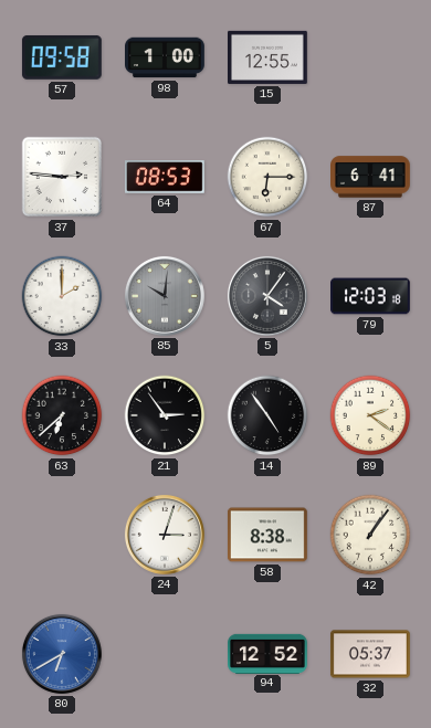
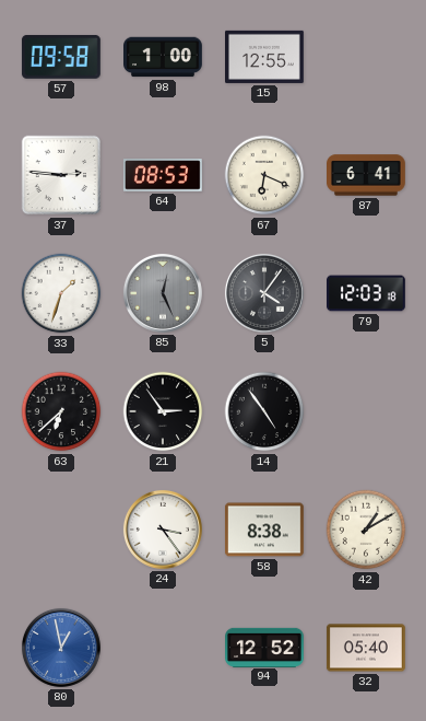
67: 6:15 -> 6:19 (264, 175)
33: 2:00 -> 1:33 (61, 293)
85: 10:01 -> 12:26 (163, 293)
89: 2:21 -> none (370, 415)
24: 3:03 -> 3:24 (163, 530)
42: 1:06 -> 1:10 (366, 530)
80: 6:40 -> 12:58 (61, 648)
32: 05:37 -> 05:40 (366, 648)
